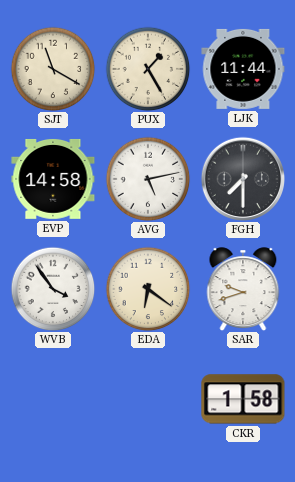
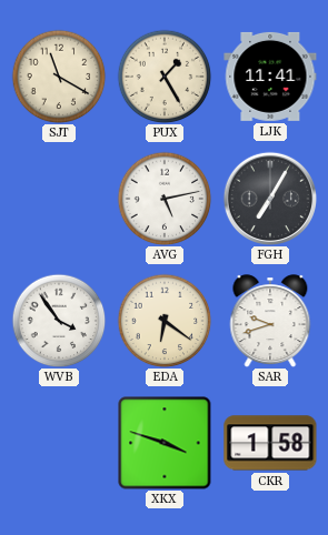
LJK: 11:44 -> 11:41 (270, 77)
EVP: 14:58 -> none (53, 179)
FGH: 7:30 -> 7:05 (269, 198)
XKX: none -> 3:48 (165, 443)
